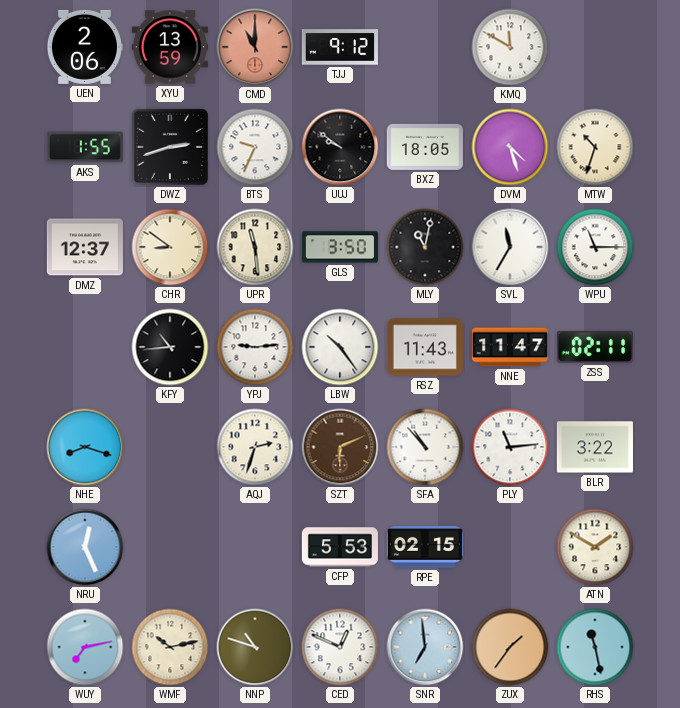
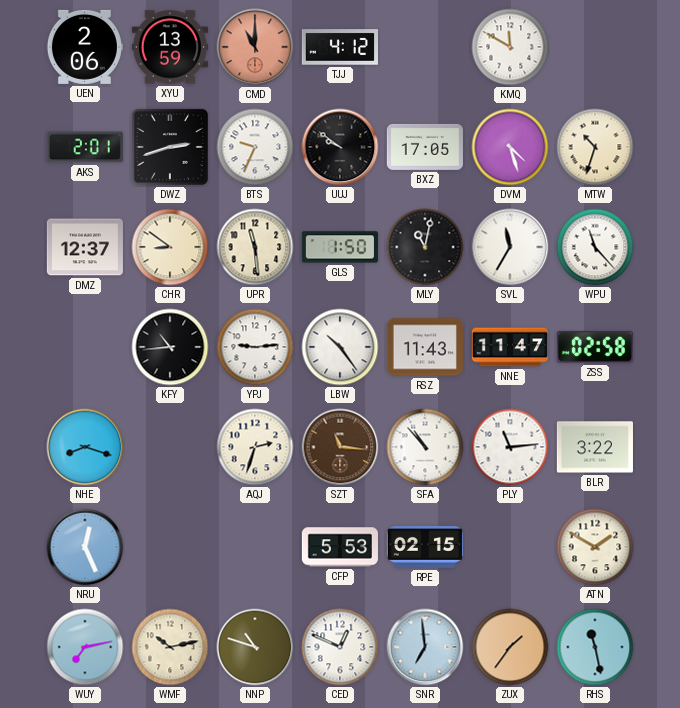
TJJ: 9:12 -> 4:12 (340, 47)
AKS: 1:55 -> 2:01 (85, 147)
BXZ: 18:05 -> 17:05 (425, 147)
GLS: 3:50 -> 1:50 (340, 247)
WPU: 11:15 -> 11:23 (595, 247)
ZSS: 02:11 -> 02:58 (595, 347)
SZT: 6:11 -> 11:16 (340, 447)
